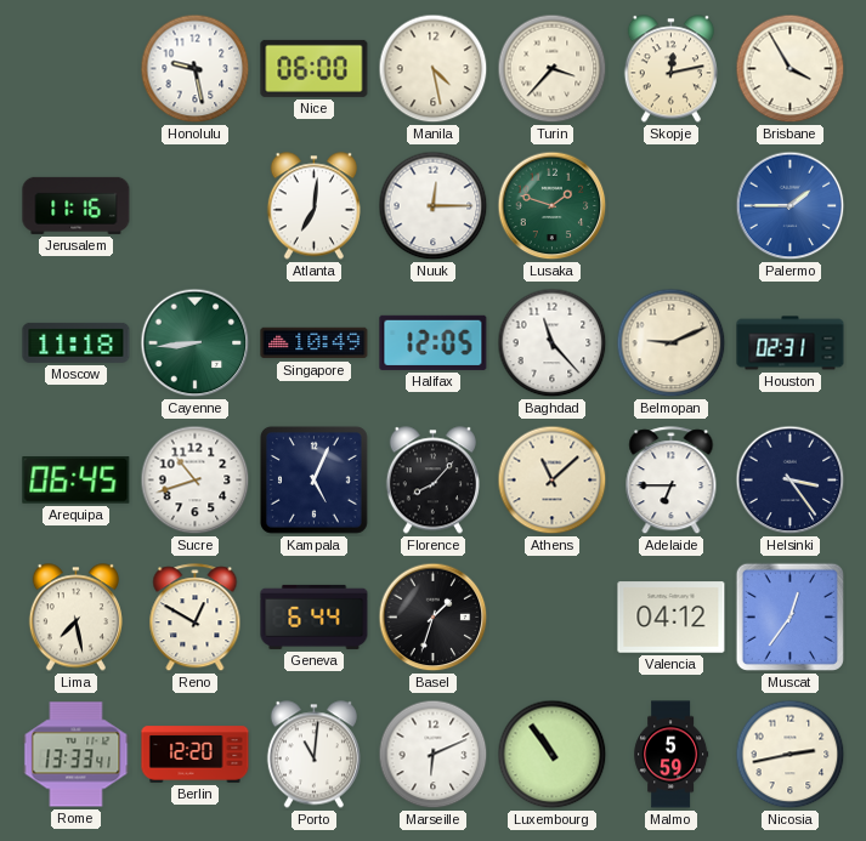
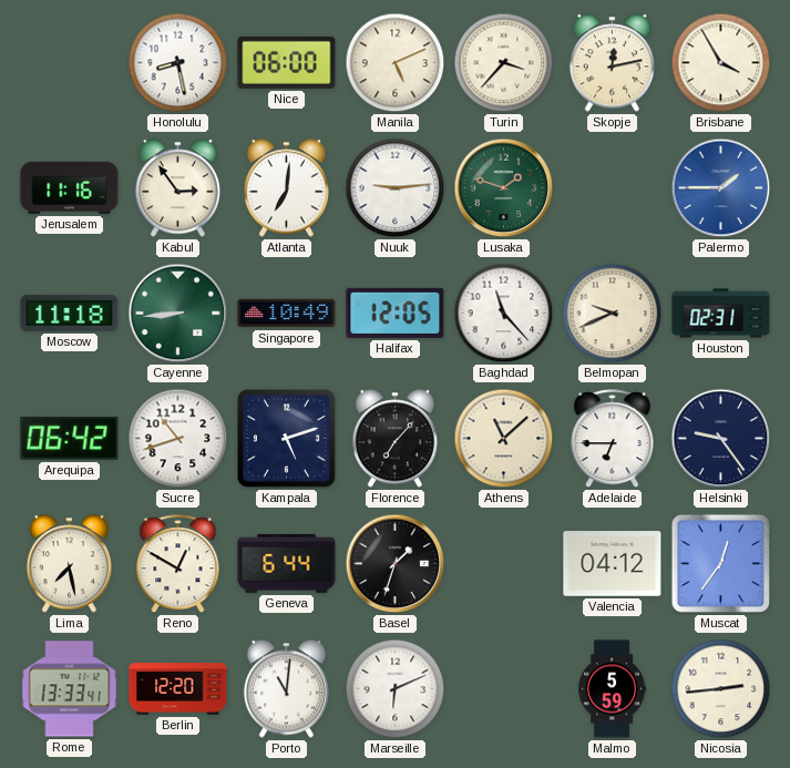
Honolulu: 9:28 -> 8:28 (178, 63)
Manila: 4:28 -> 5:11 (396, 63)
Kabul: none -> 2:54 (177, 188)
Nuuk: 12:15 -> 9:14 (396, 188)
Belmopan: 9:11 -> 9:41 (613, 314)
Arequipa: 06:45 -> 06:42 (70, 439)
Kampala: 5:04 -> 5:12 (286, 438)
Florence: 8:07 -> 7:07 (394, 439)
Helsinki: 3:24 -> 9:24 (721, 439)
Luxembourg: 10:54 -> none (553, 755)
Nicosia: 2:43 -> 2:44 (721, 689)
